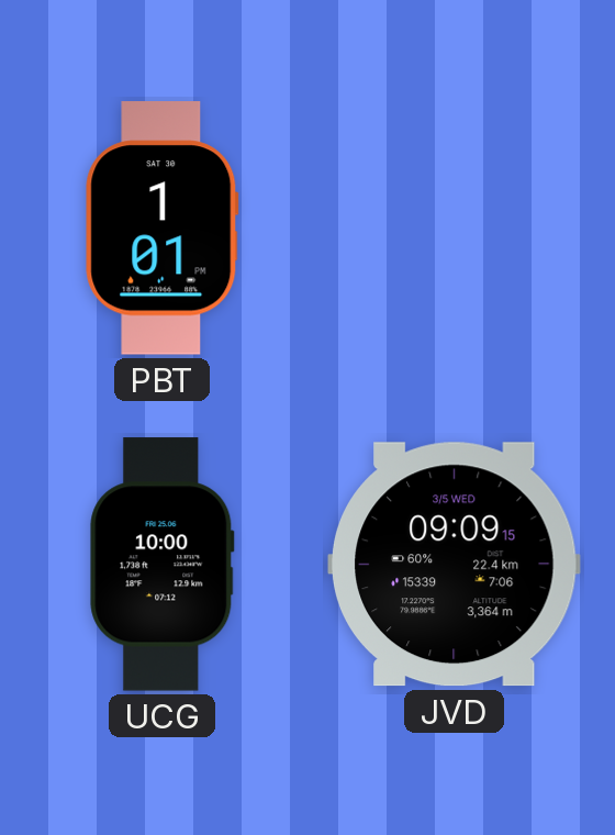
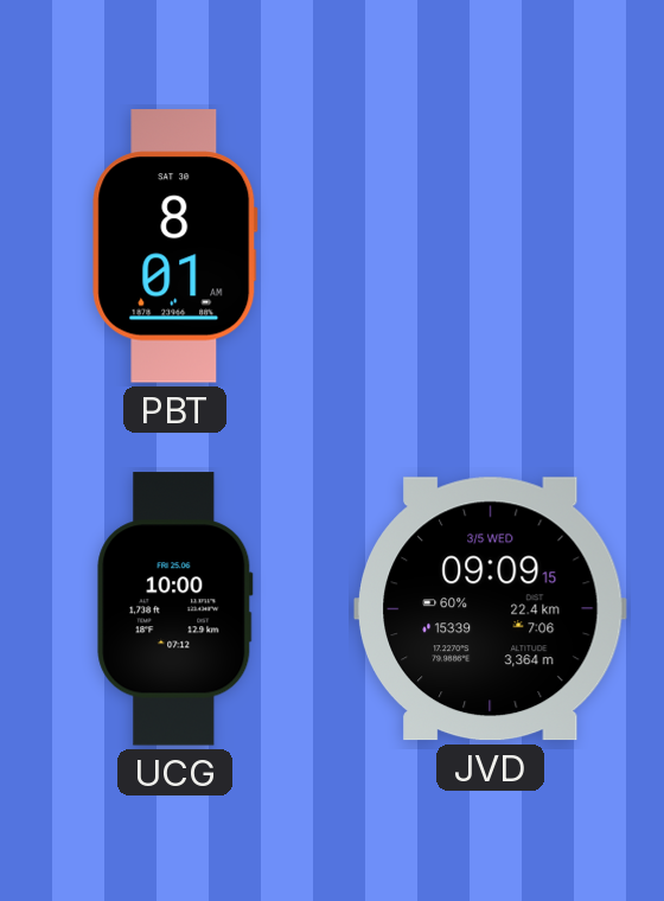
PBT: 1:01 -> 8:01 (175, 247)
